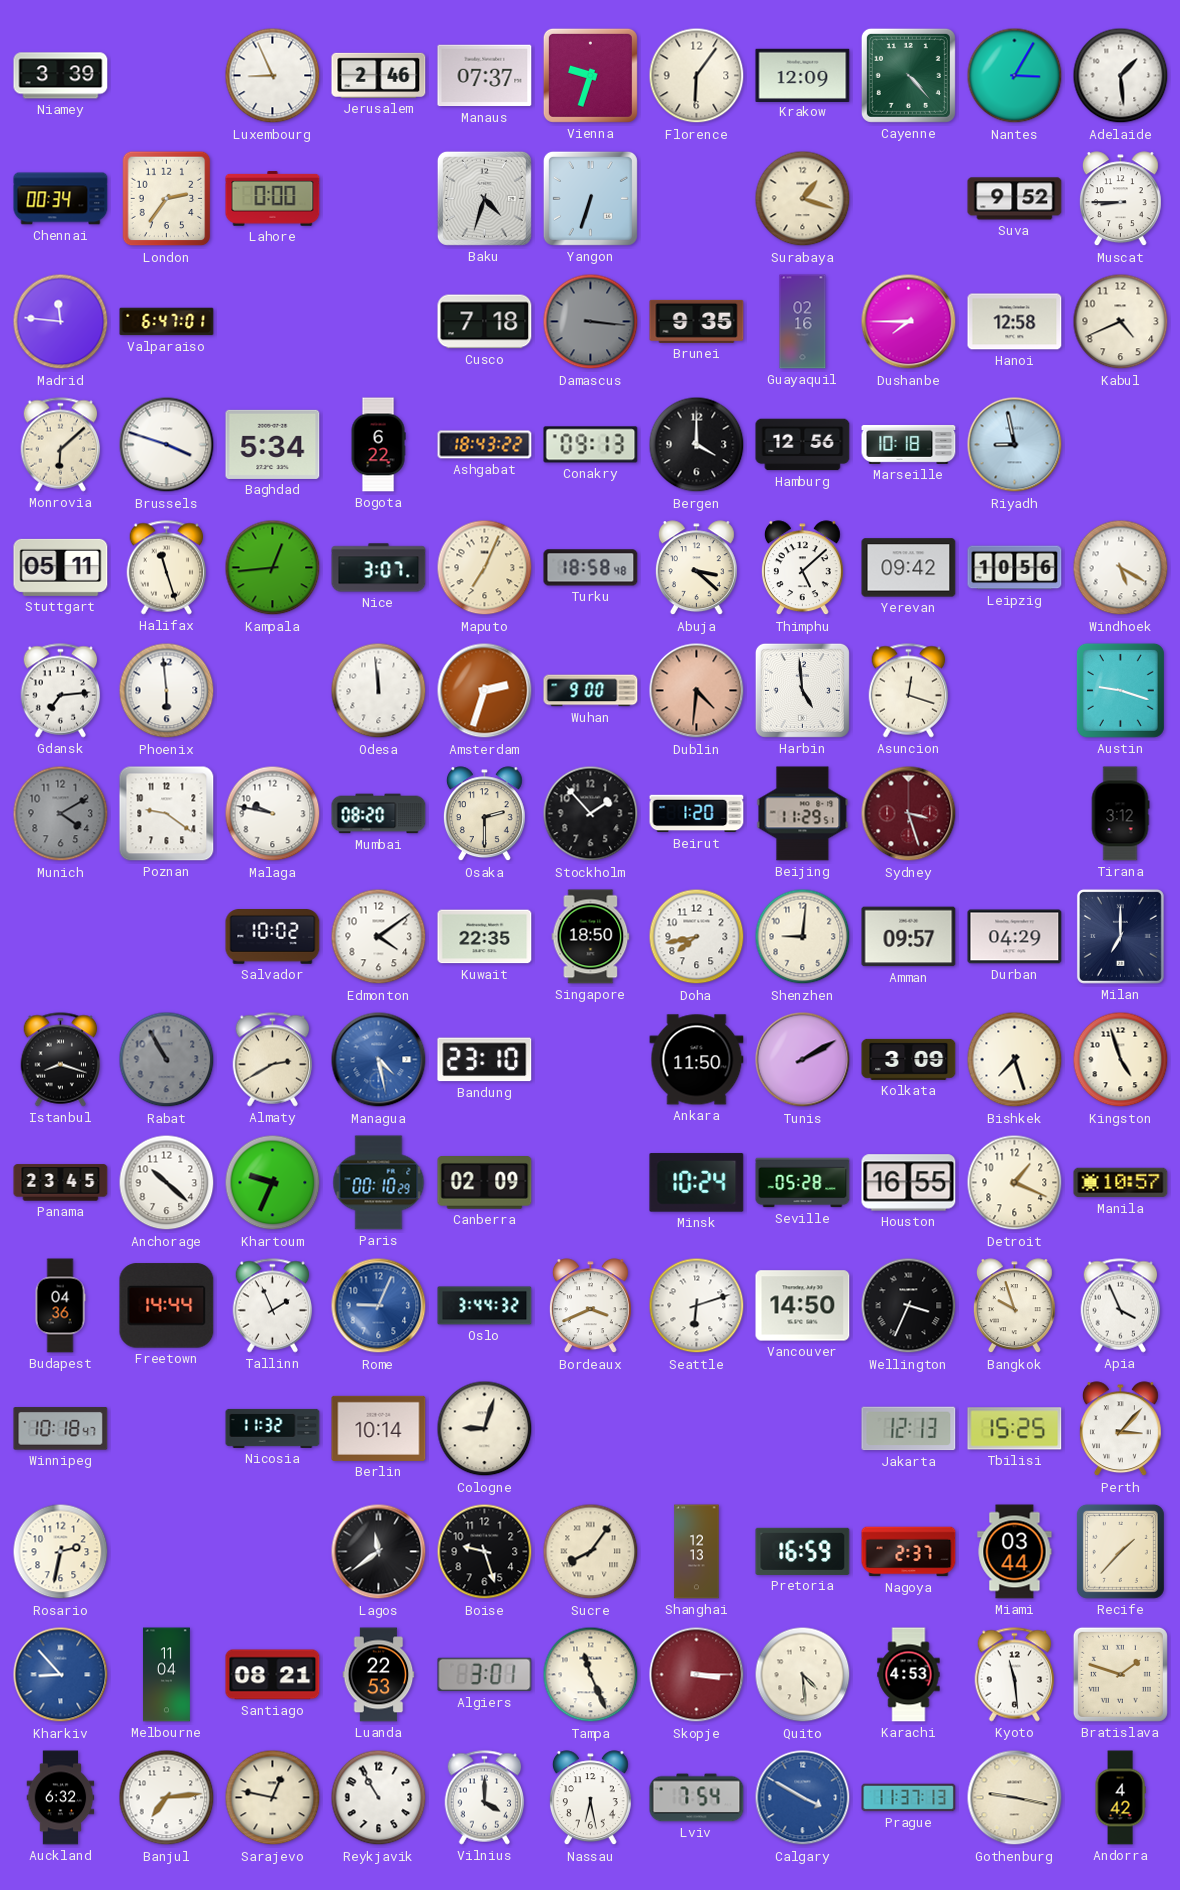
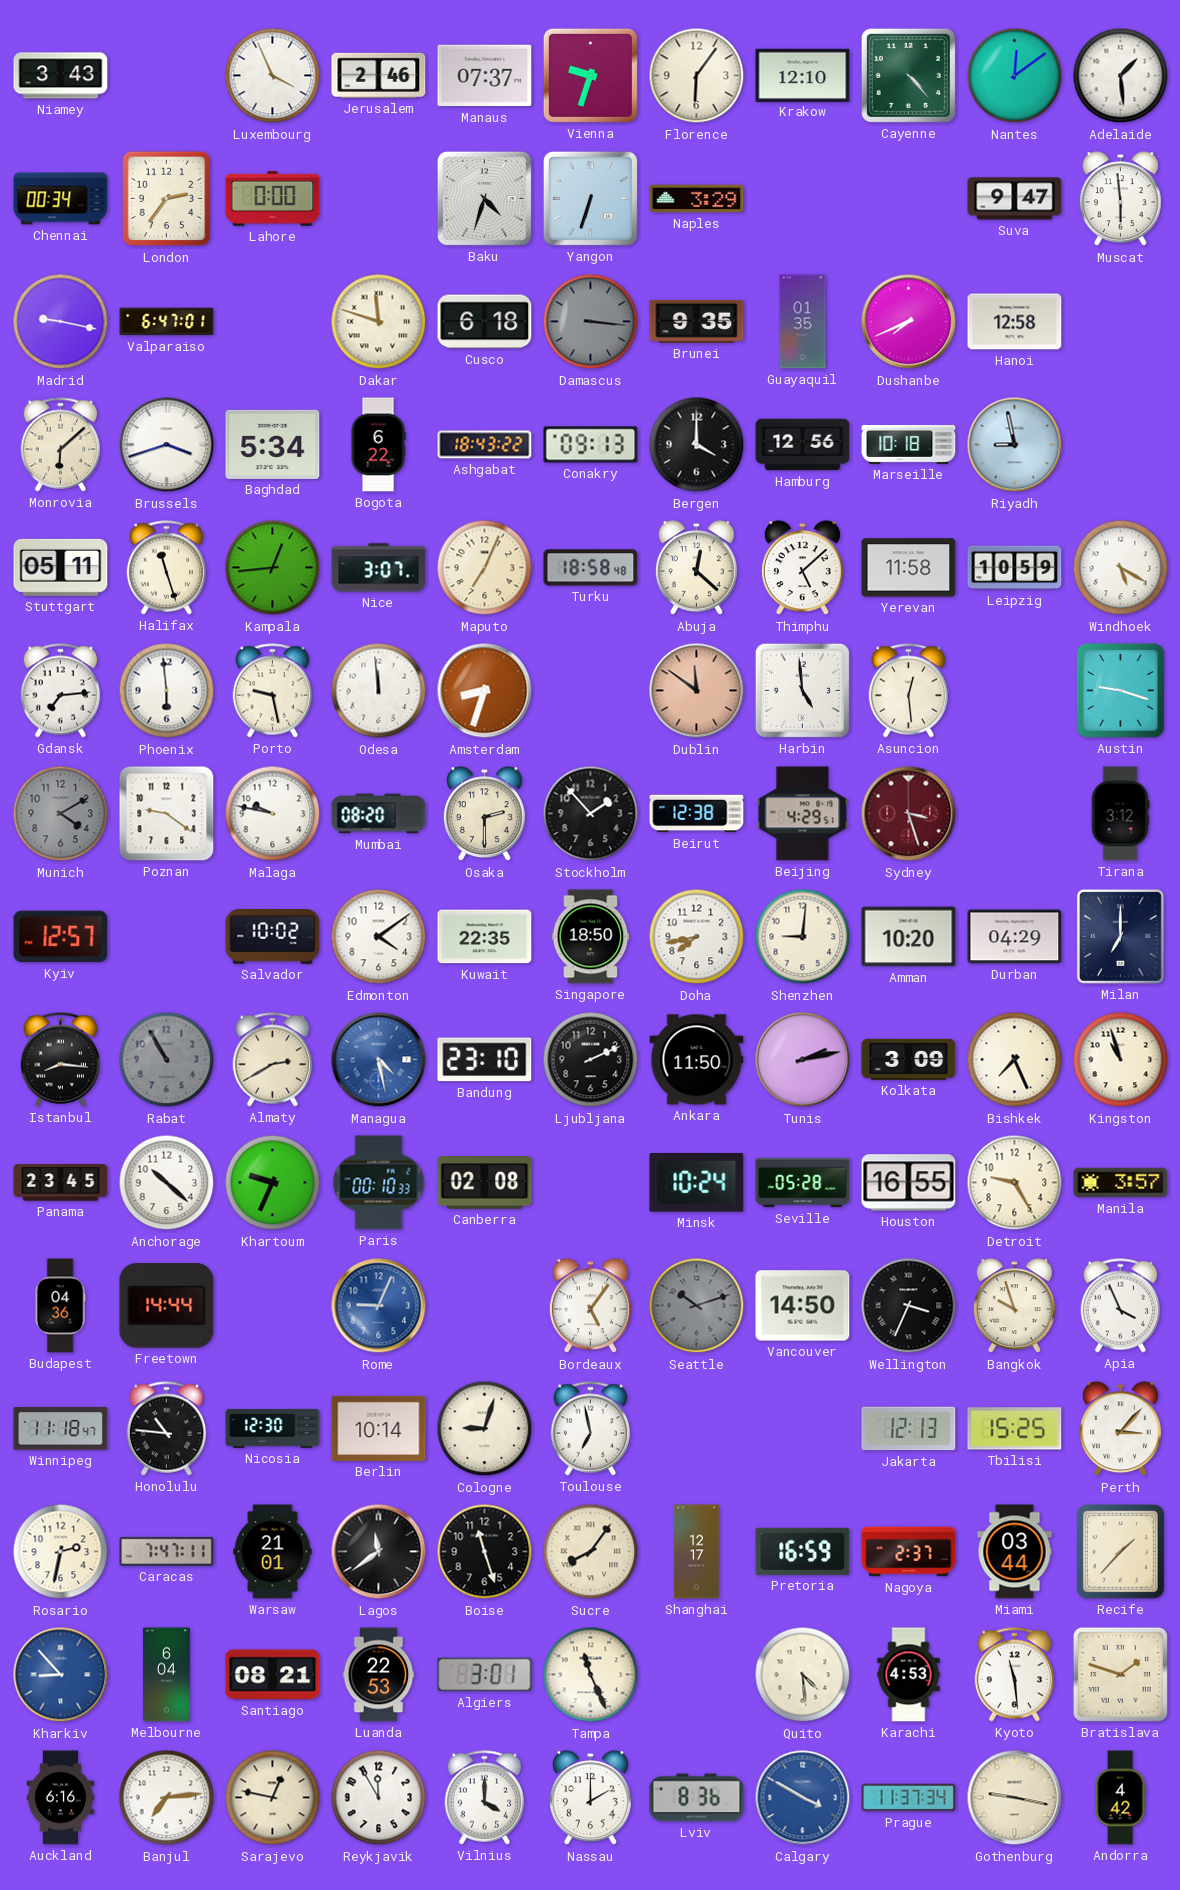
Niamey: 3:39 -> 3:43 (61, 76)
Luxembourg: 8:56 -> 3:56 (273, 76)
Krakow: 12:09 -> 12:10 (803, 75)
Nantes: 3:05 -> 12:09 (1015, 76)
Naples: none -> 3:29 (697, 199)
Surabaya: 1:18 -> none (803, 199)
Suva: 9:52 -> 9:47 (1015, 199)
Muscat: 8:45 -> 5:59 (1120, 199)
Madrid: 11:46 -> 9:17 (61, 322)
Dakar: none -> 11:48 (379, 322)
Cusco: 7:18 -> 6:18 (485, 322)
Guayaquil: 02:16 -> 01:35 (803, 322)
Dushanbe: 7:45 -> 7:41 (909, 322)
Kabul: 4:41 -> none (1121, 322)
Brussels: 3:48 -> 3:42 (167, 445)
Abuja: 3:22 -> 12:22 (696, 568)
Yerevan: 09:42 -> 11:58 (909, 568)
Leipzig: 10:56 -> 10:59 (1015, 568)
Porto: none -> 9:28 (273, 691)
Amsterdam: 2:33 -> 8:33 (485, 691)
Wuhan: 9:00 -> none (591, 691)
Dublin: 4:31 -> 11:51 (697, 691)
Asuncion: 12:18 -> 12:29 (909, 691)
Beirut: 1:20 -> 12:38 (697, 814)
Beijing: 11:29 -> 4:29 (803, 814)
Kyiv: none -> 12:57 (61, 937)
Amman: 09:57 -> 10:20 (909, 937)
Istanbul: 8:18 -> 8:16 (61, 1060)
Ljubljana: none -> 2:11 (591, 1060)
Tunis: 2:10 -> 2:13 (803, 1060)
Bishkek: 7:27 -> 7:26 (1015, 1060)
Kingston: 4:57 -> 10:57 (1121, 1060)
Paris: 00:10:29 -> 00:10:33 (379, 1183)
Canberra: 02:09 -> 02:08 (485, 1183)
Detroit: 1:19 -> 9:25 (1015, 1183)
Manila: 10:57 -> 3:57 (1121, 1183)
Tallinn: 1:56 -> none (273, 1306)
Oslo: 3:44 -> none (485, 1306)
Bordeaux: 3:41 -> 5:06 (590, 1306)
Seattle: 6:12 -> 10:12 (697, 1306)
Seattle dial: white -> grey (697, 1306)
Winnipeg: 10:18 -> 11:18 (61, 1429)
Honolulu: none -> 10:46 (167, 1429)
Nicosia: 11:32 -> 12:30 (273, 1428)
Toulouse: none -> 6:58 (591, 1429)
Caracas: none -> 7:47 (167, 1551)
Warsaw: none -> 21:01 (273, 1552)
Boise: 9:27 -> 11:27 (485, 1552)
Shanghai: 12:13 -> 12:17 (697, 1552)
Melbourne: 11:04 -> 6:04 (166, 1675)
Skopje: 3:15 -> none (697, 1675)
Auckland: 6:32 -> 6:16 (61, 1798)
Reykjavik: 10:55 -> 11:55 (379, 1798)
Nassau: 6:28 -> 2:00 (590, 1798)
Lviv: 7:54 -> 8:36 (697, 1798)
Prague: 11:37:13 -> 11:37:34 (909, 1798)
